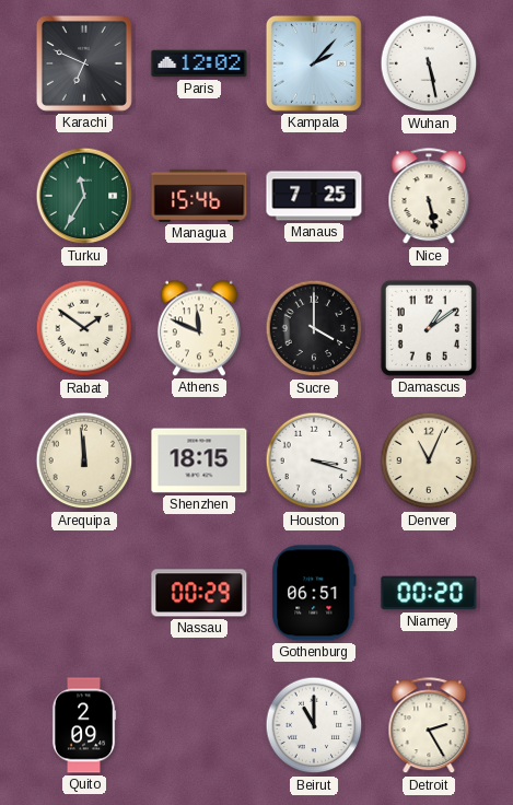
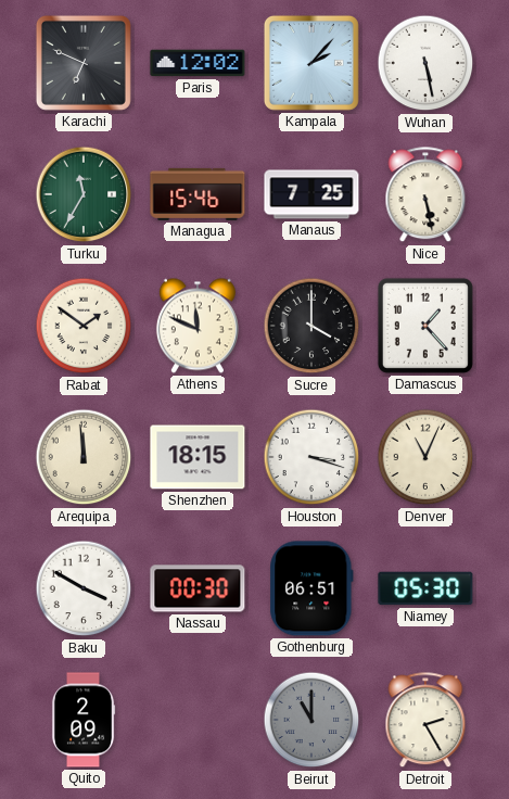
Damascus: 1:09 -> 1:23 (425, 326)
Baku: none -> 3:50 (84, 588)
Nassau: 00:29 -> 00:30 (198, 588)
Niamey: 00:20 -> 05:30 (425, 588)
Beirut dial: white -> grey (311, 720)
